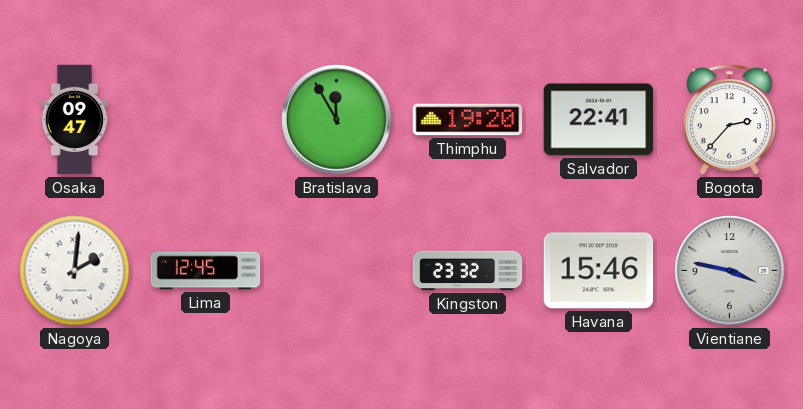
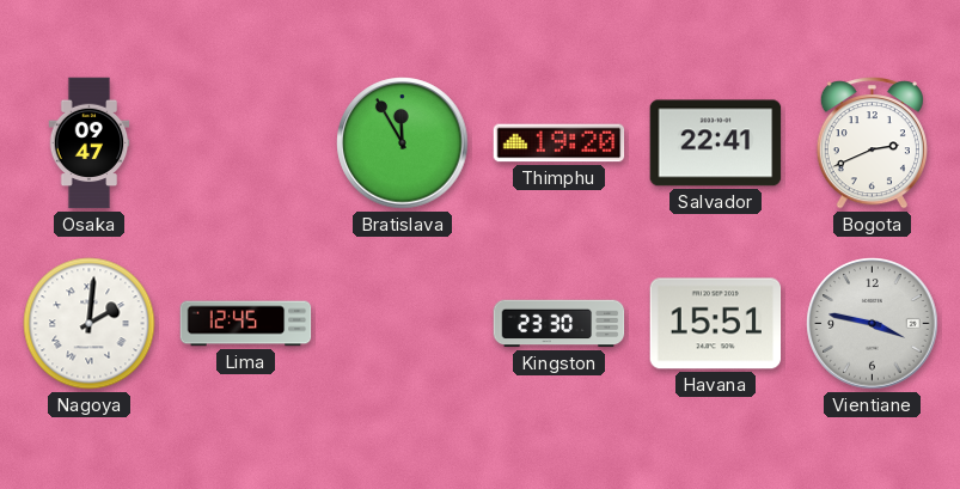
Bogota: 2:37 -> 2:41 (872, 143)
Kingston: 23:32 -> 23:30 (560, 324)
Havana: 15:46 -> 15:51 (716, 324)
